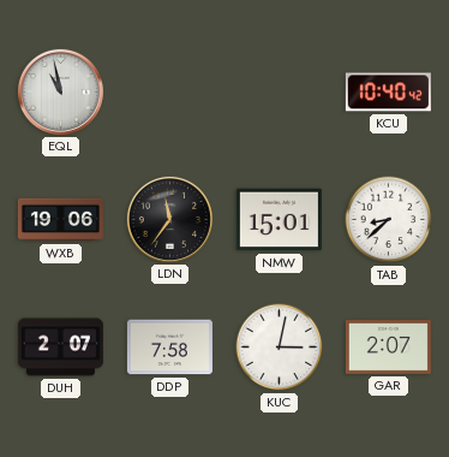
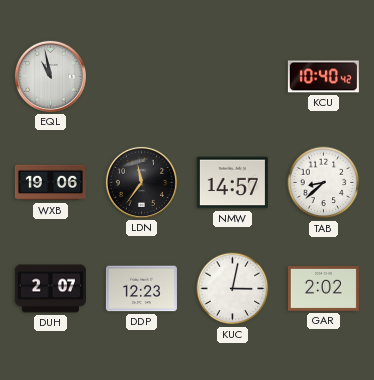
NMW: 15:01 -> 14:57 (232, 183)
DDP: 7:58 -> 12:23 (141, 289)
GAR: 2:07 -> 2:02 (323, 288)
